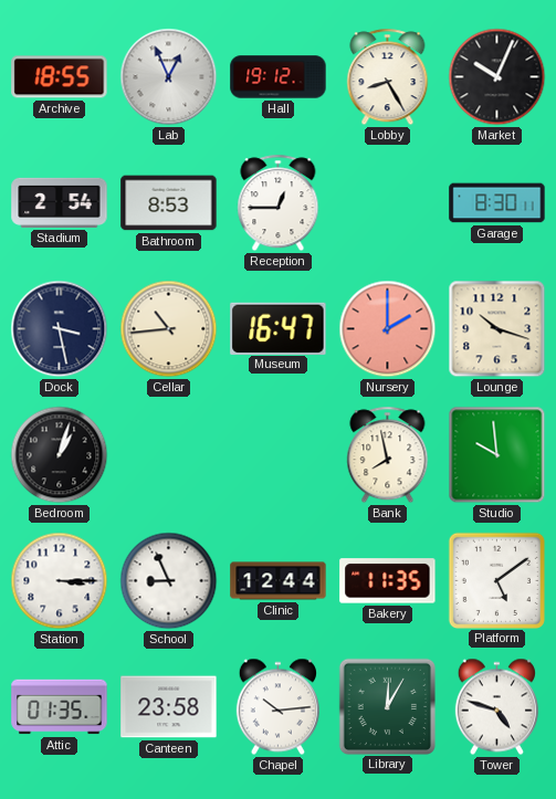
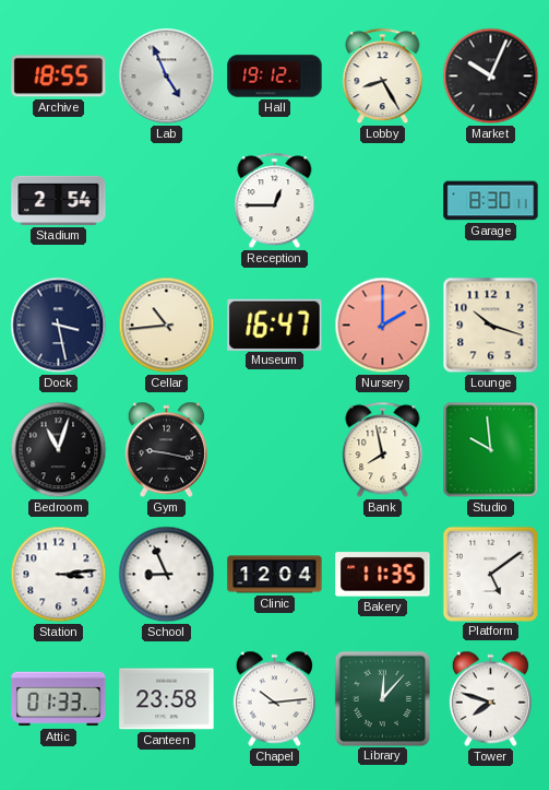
Lab: 12:56 -> 4:56 (167, 76)
Bathroom: 8:53 -> none (169, 203)
Bedroom: 1:03 -> 11:03 (59, 450)
Gym: none -> 9:17 (166, 450)
Station: 3:15 -> 3:14 (59, 575)
Clinic: 12:44 -> 12:04 (275, 575)
Attic: 01:35 -> 01:33 (59, 699)
Library: 12:05 -> 12:07 (382, 698)
Tower: 4:48 -> 7:48 (490, 699)
